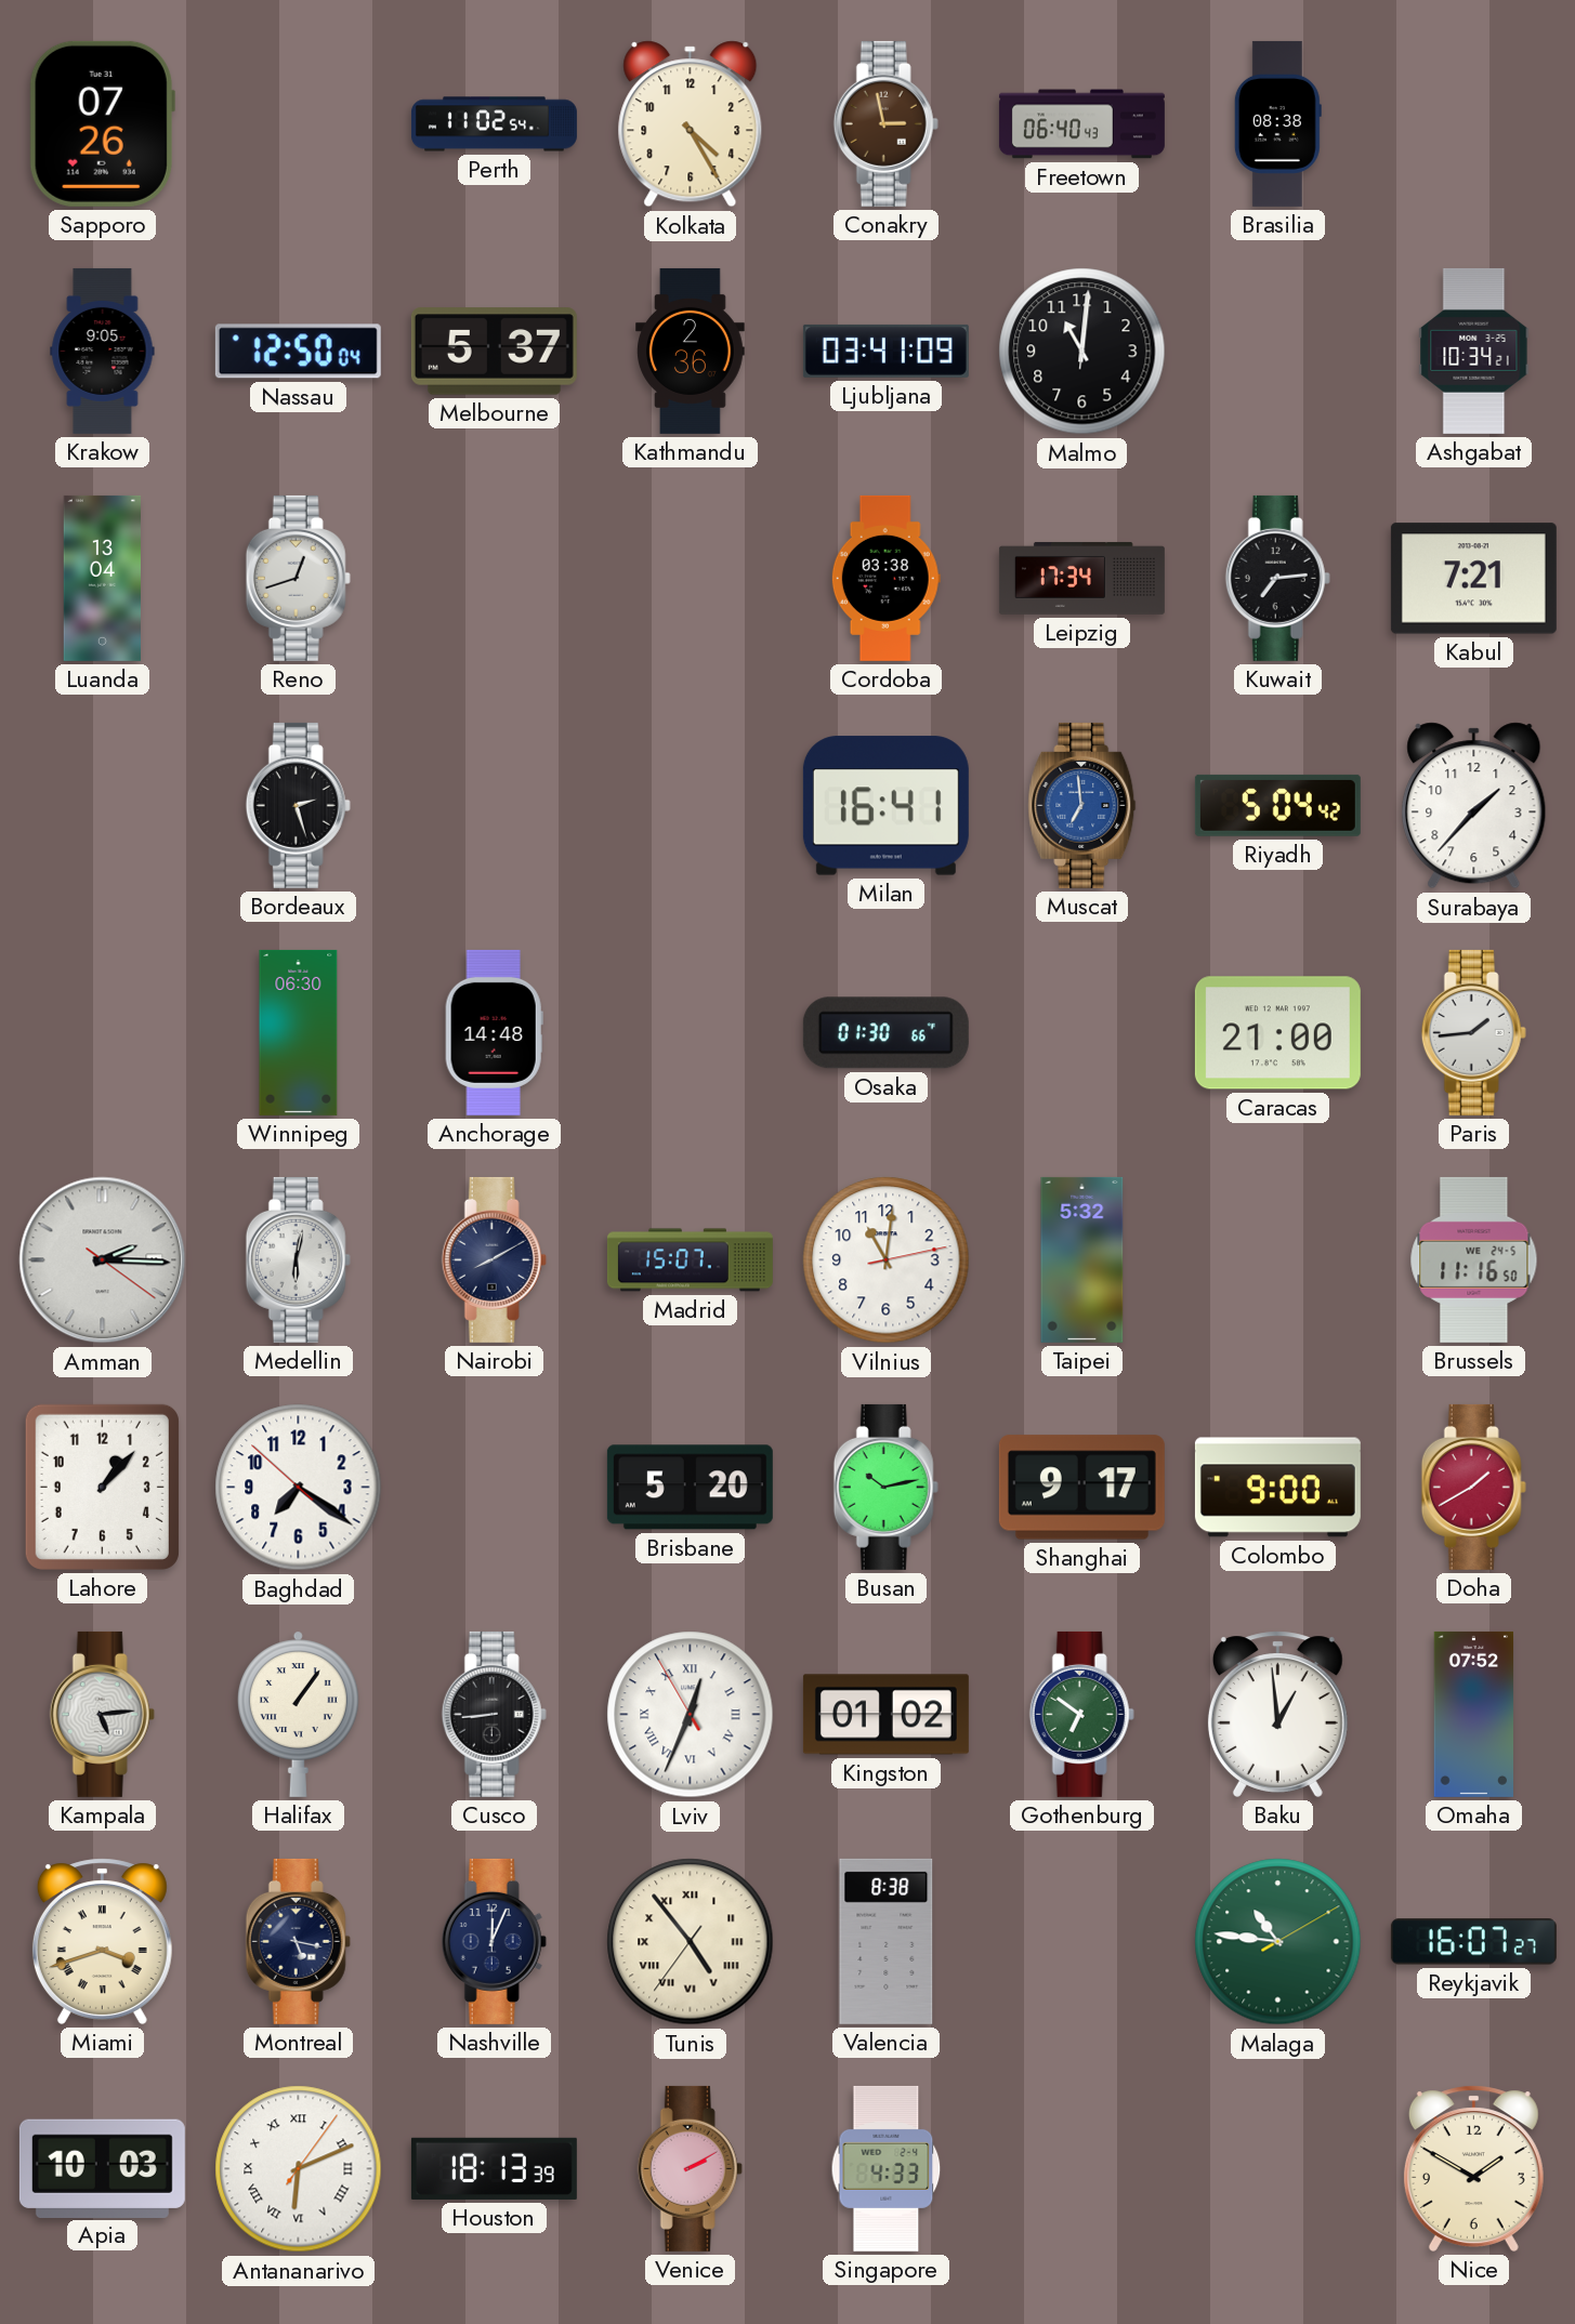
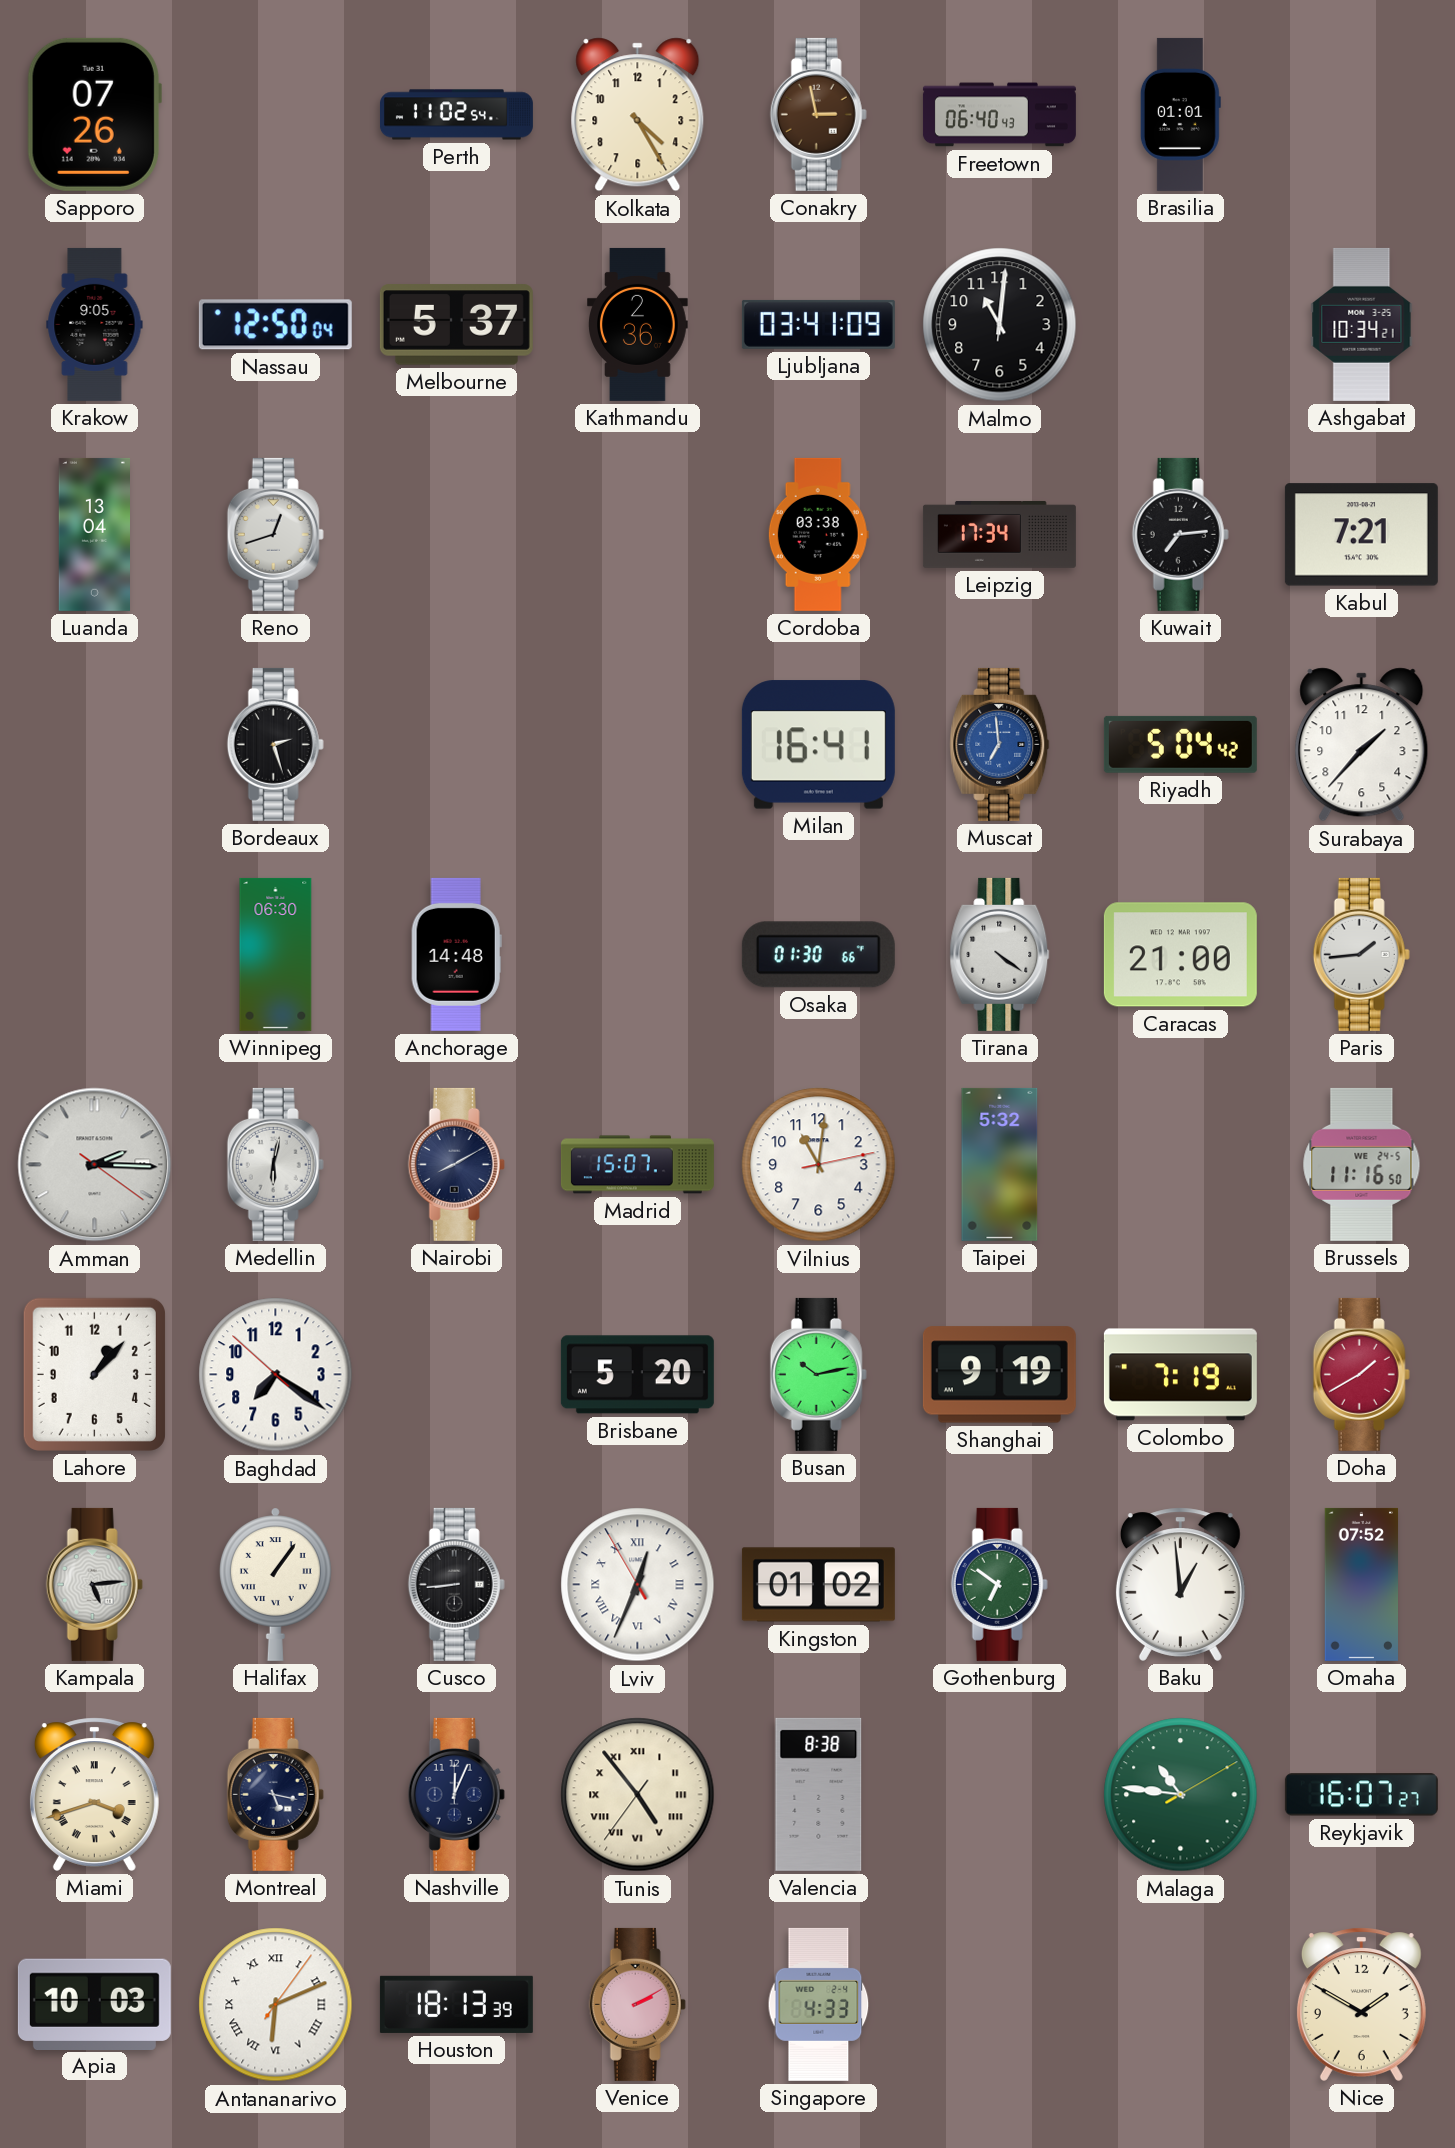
Brasilia: 08:38 -> 01:01 (1180, 114)
Tirana: none -> 4:21 (1000, 954)
Shanghai: 9:17 -> 9:19 (999, 1375)
Colombo: 9:00 -> 7:19 (1180, 1375)
